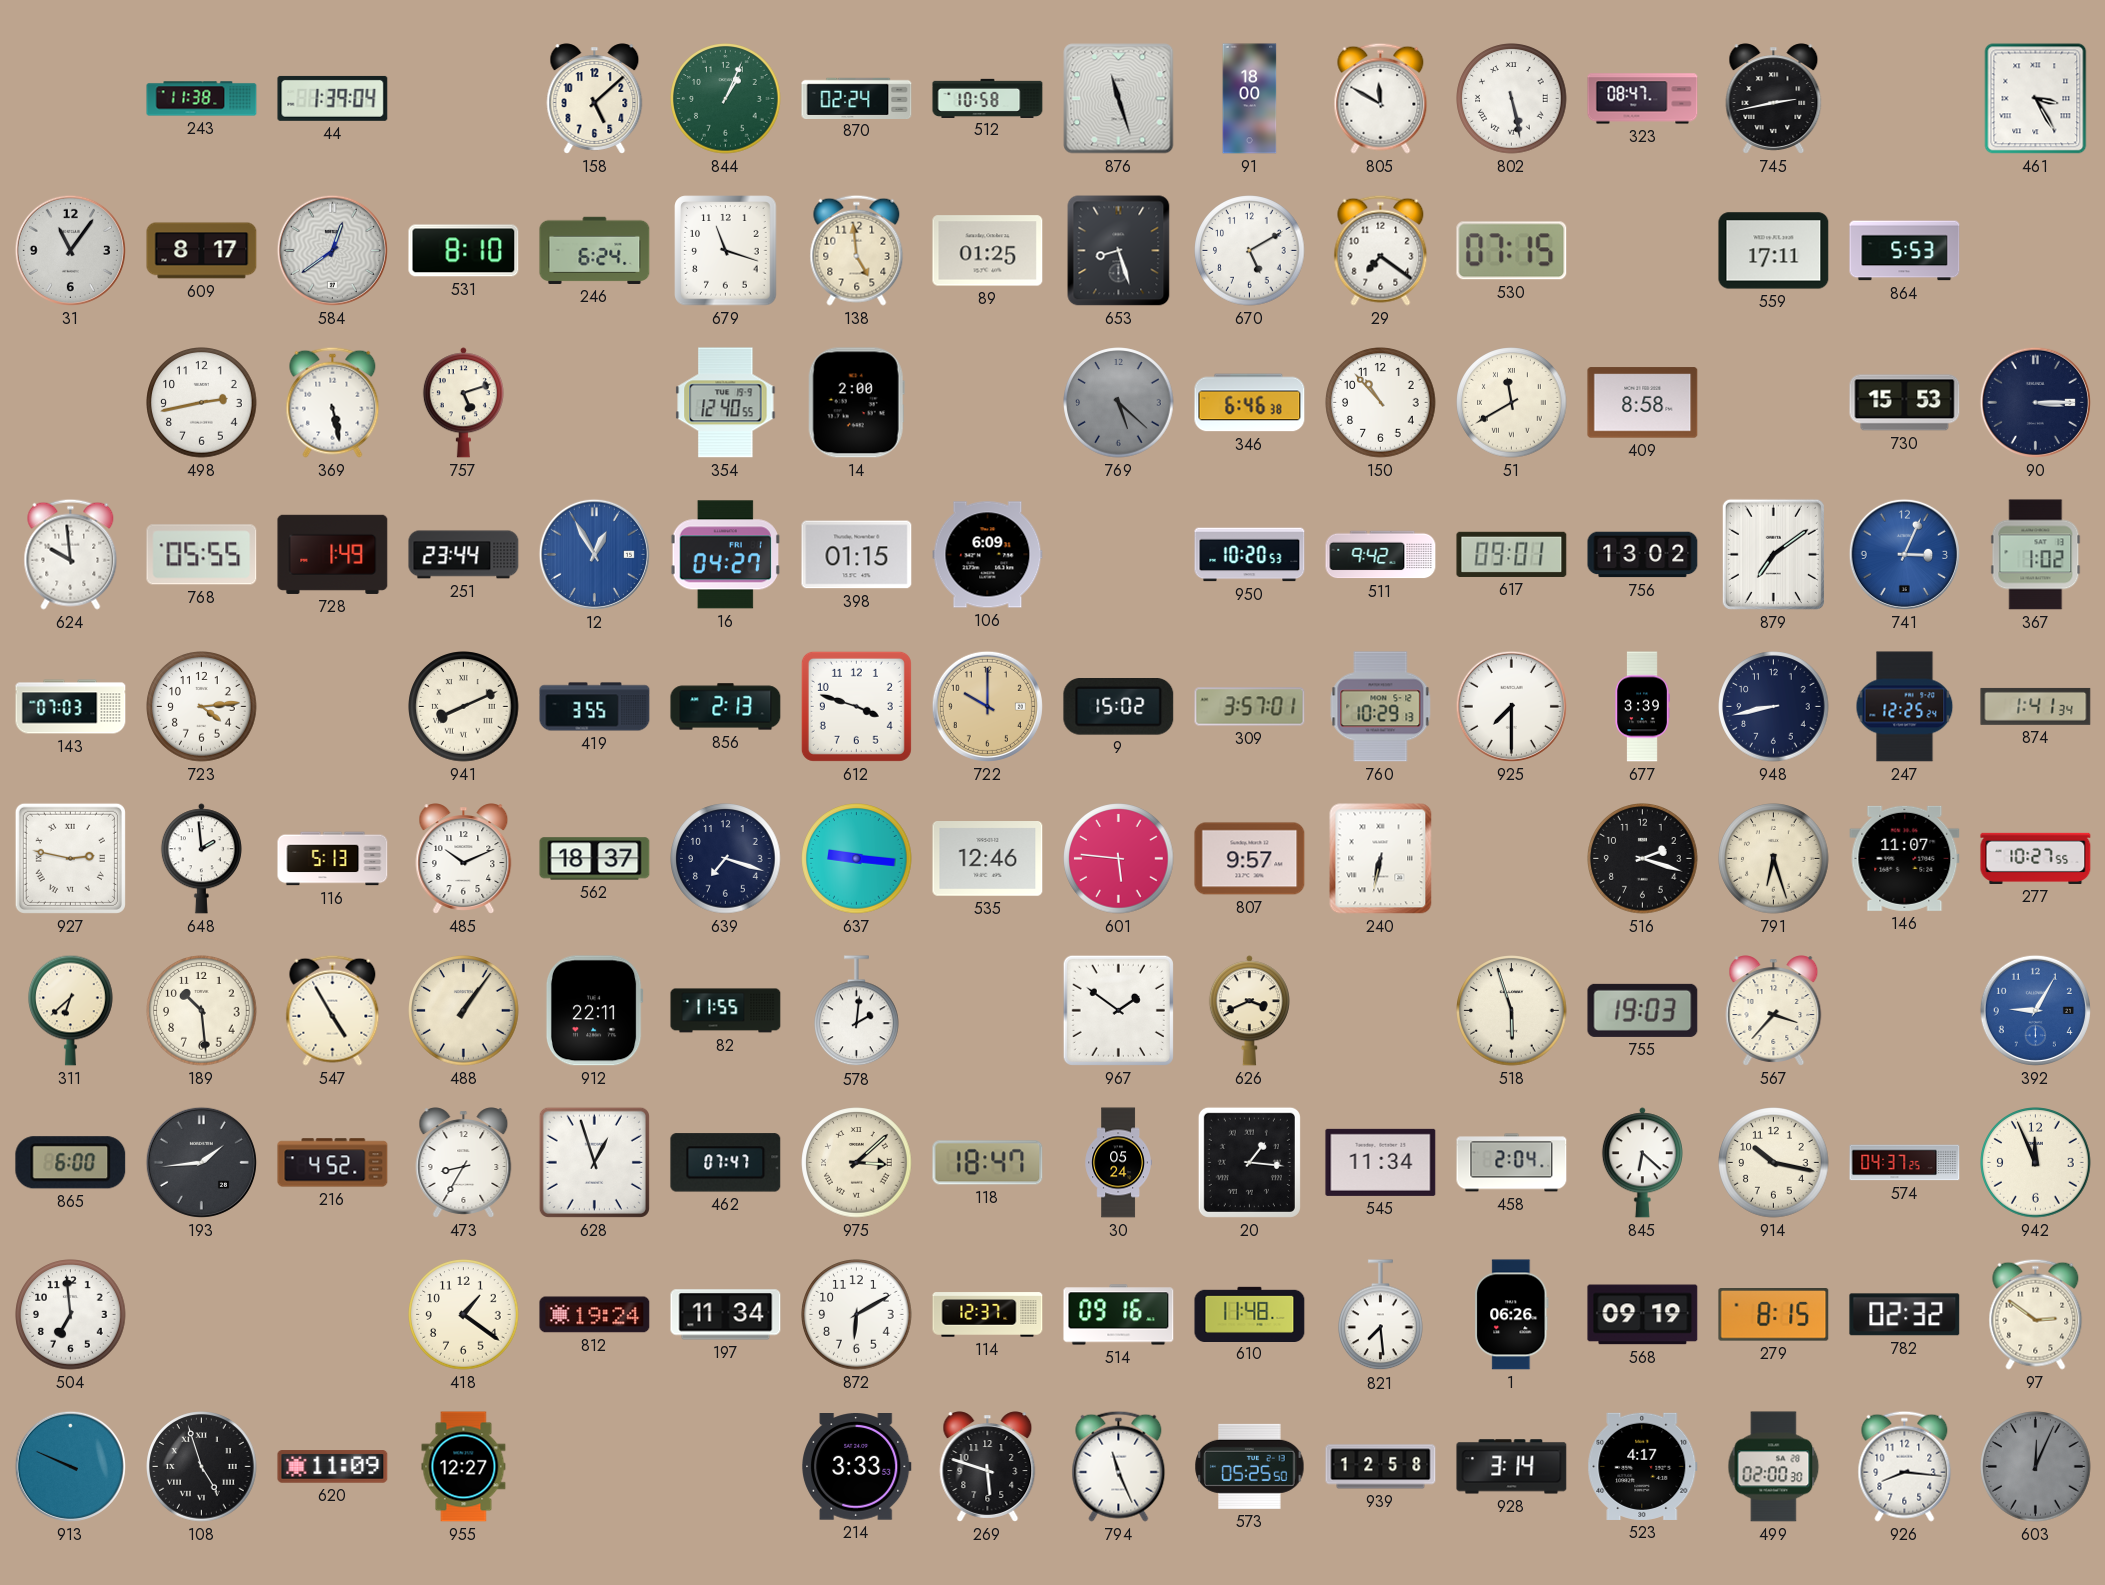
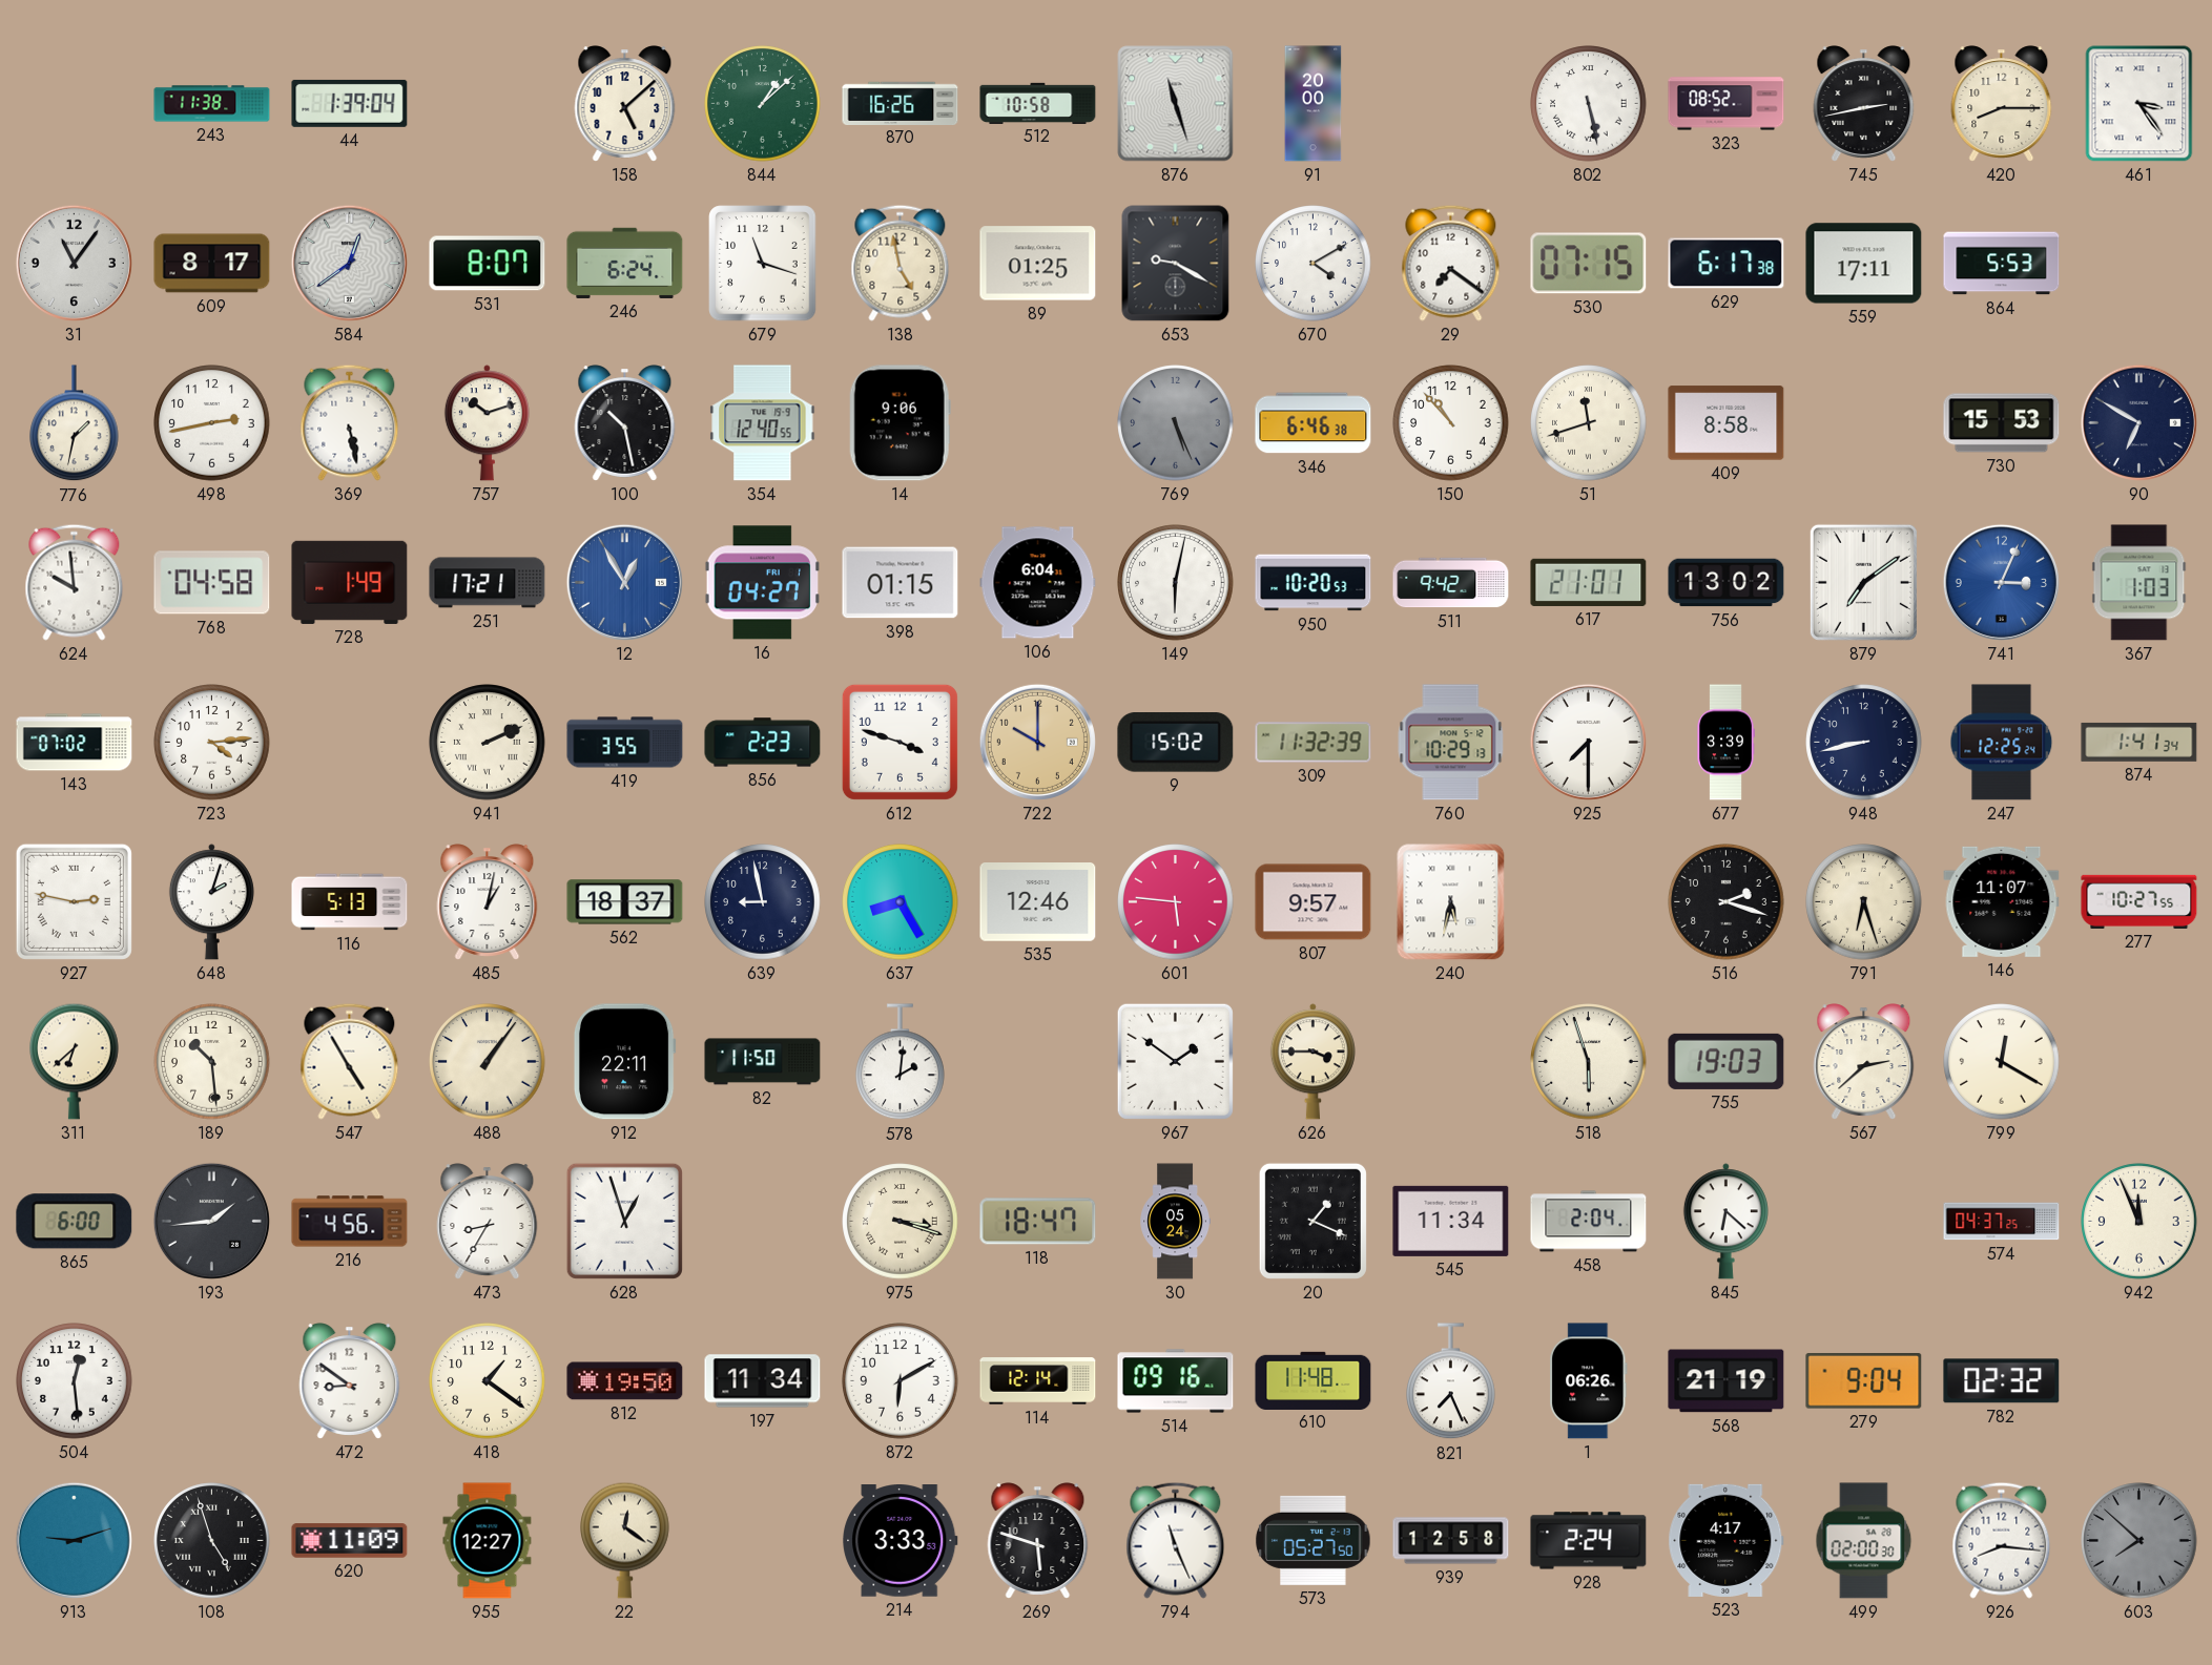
844: 1:04 -> 1:08 (763, 104)
870: 02:24 -> 16:26 (901, 103)
91: 18:00 -> 20:00 (1314, 104)
805: 11:50 -> none (1381, 98)
323: 08:47 -> 08:52 (1727, 104)
420: none -> 8:15 (2002, 104)
461: 3:25 -> 3:24 (2139, 104)
531: 8:10 -> 8:07 (488, 264)
138: 4:59 -> 4:58 (901, 263)
653: 8:27 -> 9:20 (1176, 264)
670: 5:10 -> 4:10 (1314, 264)
629: none -> 6:17 (1727, 264)
776: none -> 1:32 (75, 423)
757: 5:12 -> 10:12 (487, 423)
100: none -> 10:28 (625, 423)
14: 2:00 -> 9:06 (900, 423)
769: 5:22 -> 5:26 (1176, 423)
51: 11:40 -> 11:42 (1589, 423)
90: 3:15 -> 6:50 (2138, 422)
768: 05:55 -> 04:58 (212, 583)
251: 23:44 -> 17:21 (488, 583)
106: 6:09 -> 6:04 (1038, 583)
149: none -> 6:02 (1176, 583)
617: 09:01 -> 21:01 (1589, 582)
367: 1:02 -> 1:03 (2139, 583)
143: 07:03 -> 07:02 (75, 743)
941: 8:11 -> 2:11 (488, 743)
856: 2:13 -> 2:23 (763, 743)
309: 3:57 -> 11:32 (1314, 743)
648: 1:59 -> 2:03 (211, 902)
485: 10:11 -> 1:02 (488, 902)
639: 7:18 -> 8:58 (763, 902)
637: 9:16 -> 8:25 (901, 902)
240: 6:32 -> 5:32 (1451, 902)
82: 11:55 -> 11:50 (763, 1062)
626: 3:41 -> 3:45 (1312, 1062)
567: 3:37 -> 2:38 (1864, 1062)
799: none -> 12:20 (2002, 1062)
392: 9:05 -> none (2035, 1010)
216: 4:52 -> 4:56 (350, 1222)
462: 07:47 -> none (726, 1163)
975: 3:08 -> 3:18 (901, 1222)
20: 1:16 -> 1:19 (1312, 1221)
914: 10:17 -> none (1774, 1163)
504: 6:59 -> 12:29 (75, 1381)
472: none -> 8:51 (350, 1381)
812: 19:24 -> 19:50 (625, 1381)
114: 12:37 -> 12:14 (1038, 1381)
821: 7:29 -> 7:26 (1451, 1381)
568: 09:19 -> 21:19 (1727, 1381)
279: 8:15 -> 9:04 (1864, 1381)
97: 2:51 -> none (2036, 1314)
913: 9:49 -> 9:12 (74, 1540)
22: none -> 12:21 (625, 1540)
573: 05:25 -> 05:27 (1314, 1540)
928: 3:14 -> 2:24 (1589, 1541)
603: 12:04 -> 7:52 (2139, 1541)
